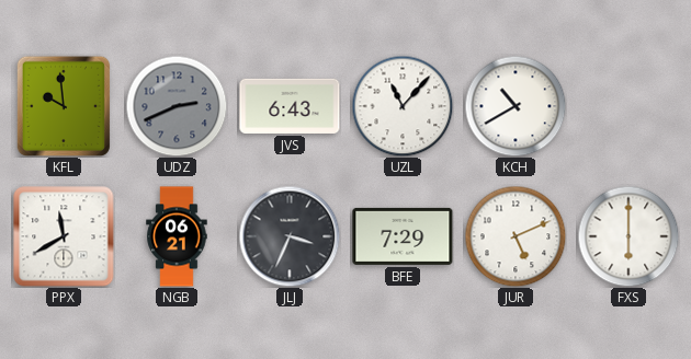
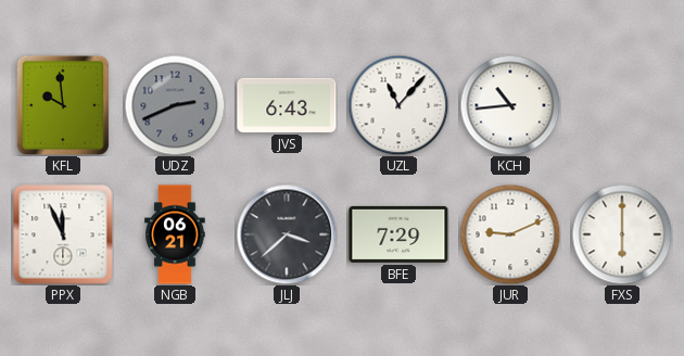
KCH: 10:40 -> 10:44 (510, 105)
PPX: 11:40 -> 11:56 (63, 234)
JLJ: 3:34 -> 3:38 (287, 234)
JUR: 5:11 -> 9:11 (510, 234)
